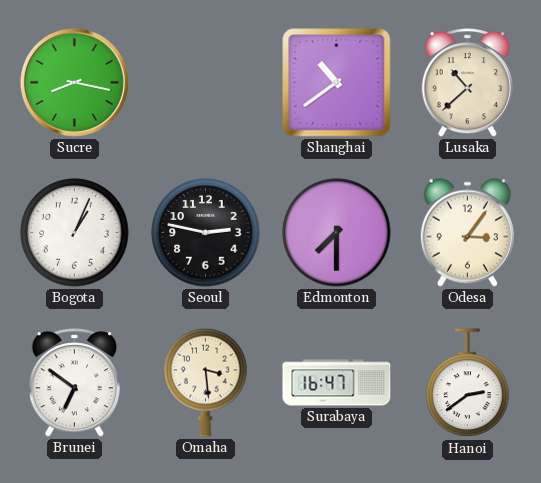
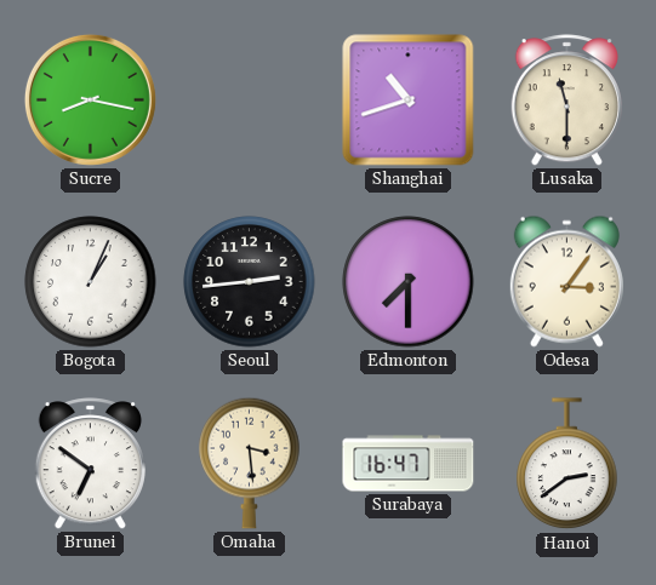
Shanghai: 10:39 -> 10:42 (409, 101)
Lusaka: 10:38 -> 11:30 (566, 101)
Seoul: 2:47 -> 2:44 (250, 282)
